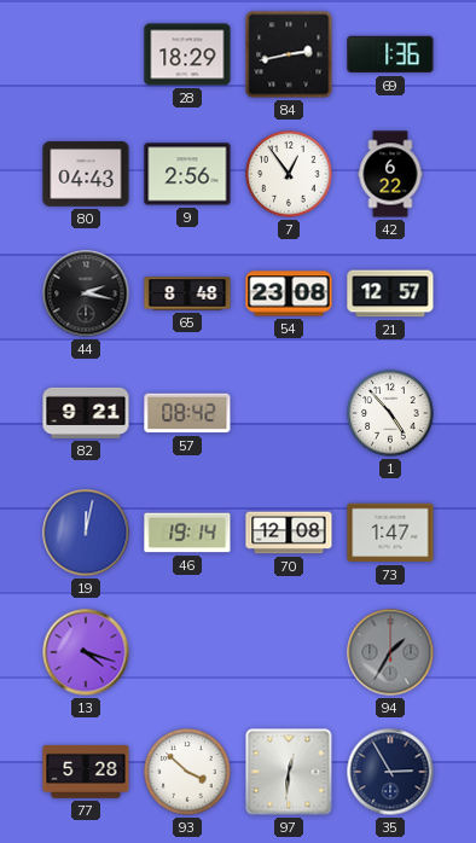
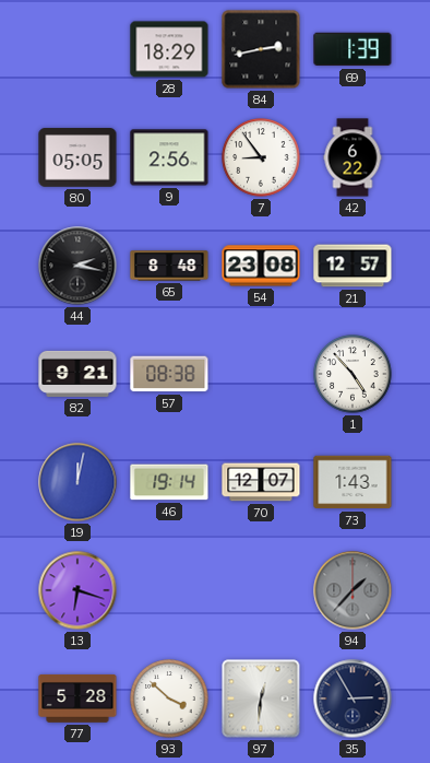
69: 1:36 -> 1:39 (353, 49)
80: 04:43 -> 05:05 (77, 157)
7: 12:54 -> 8:54 (261, 157)
57: 08:42 -> 08:38 (169, 374)
70: 12:08 -> 12:07 (261, 482)
73: 1:47 -> 1:43 (353, 482)
13: 4:18 -> 6:18 (77, 590)
94: 1:35 -> 1:37 (353, 590)
